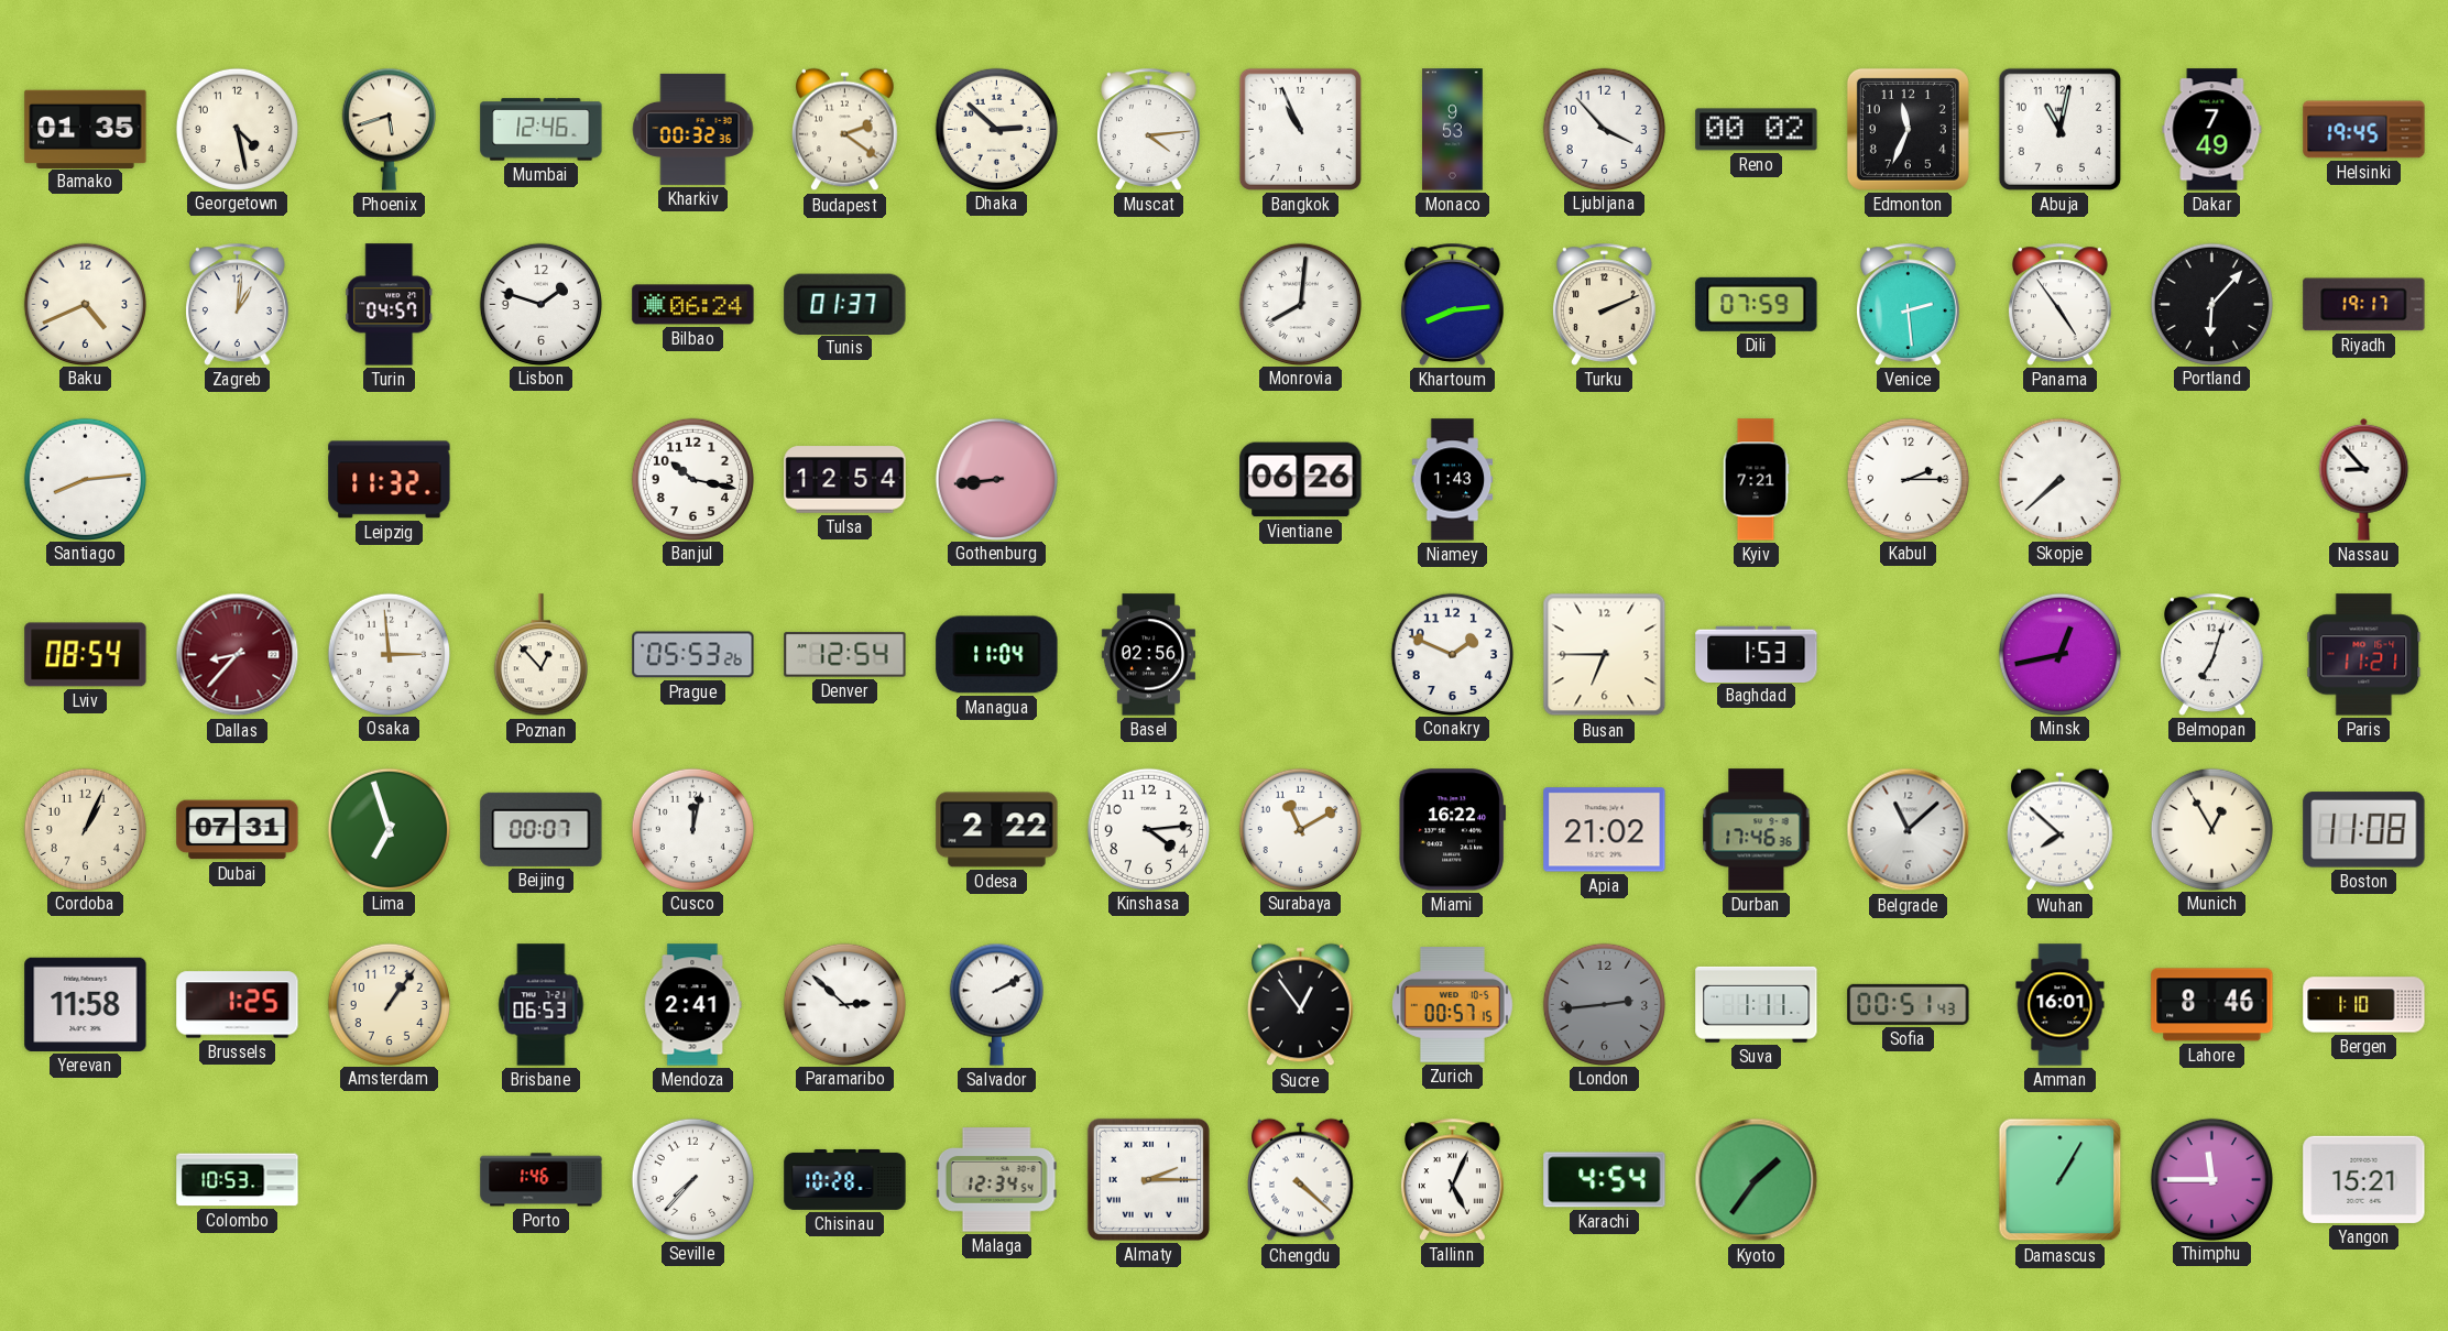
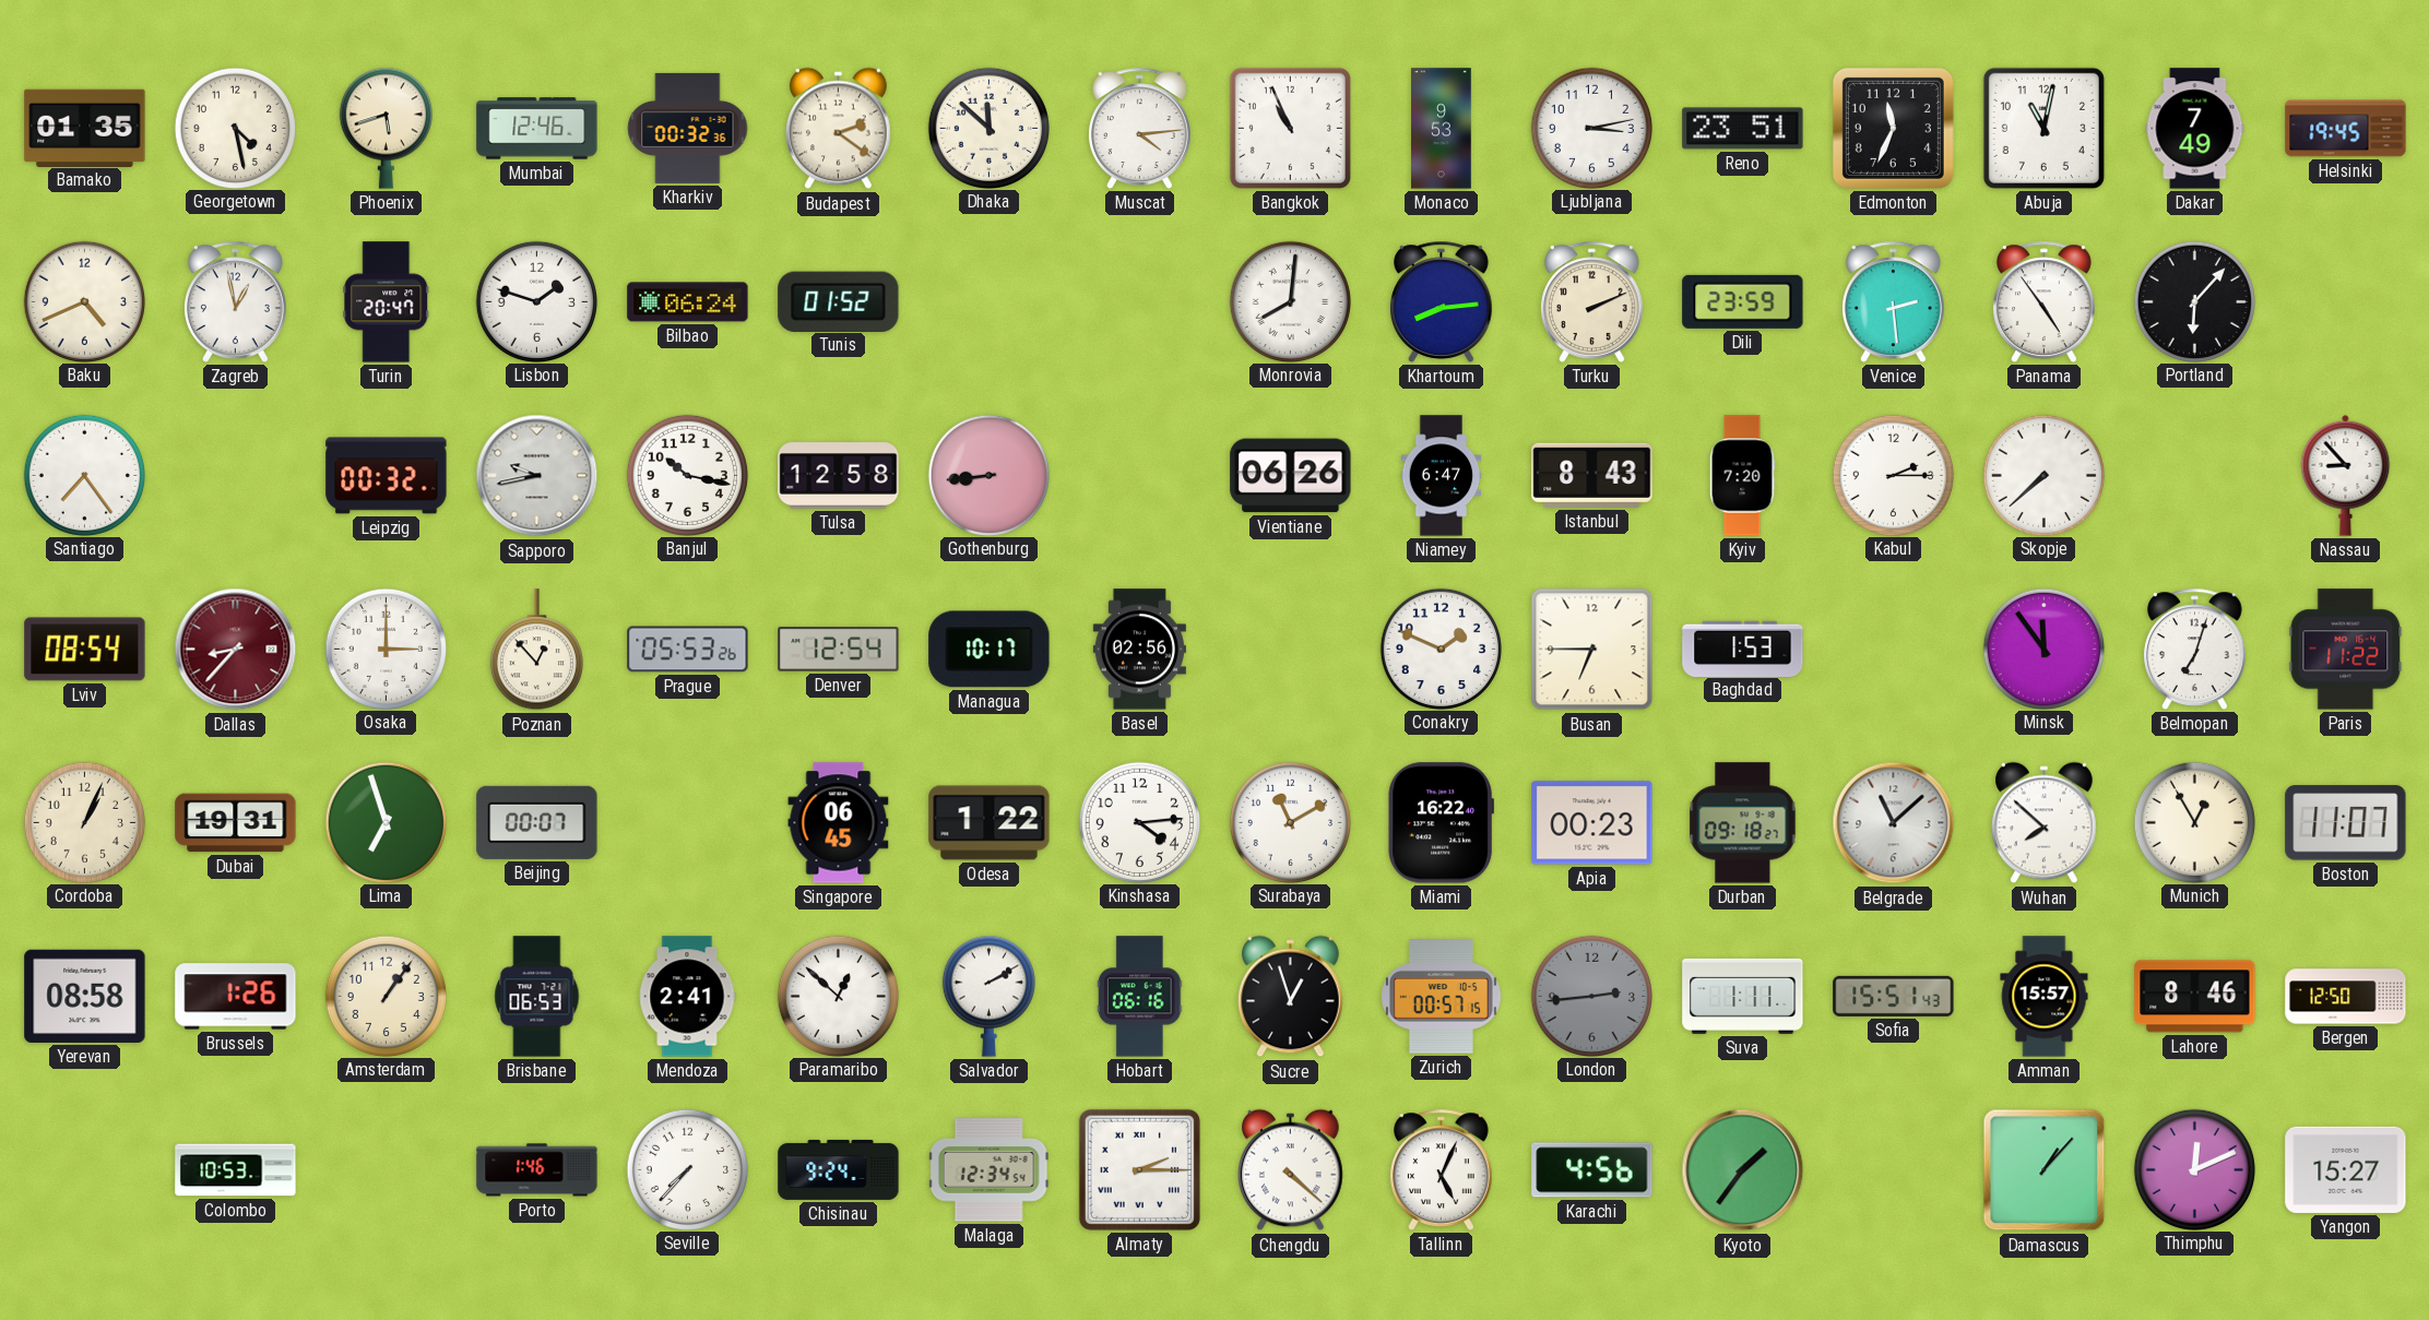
Dhaka: 2:52 -> 11:52 (988, 128)
Ljubljana: 3:53 -> 3:13 (1591, 128)
Reno: 00:02 -> 23:51 (1743, 129)
Zagreb: 1:01 -> 12:58 (236, 301)
Turin: 04:57 -> 20:47 (387, 302)
Tunis: 01:37 -> 01:52 (839, 301)
Dili: 07:59 -> 23:59 (1743, 301)
Riyadh: 19:17 -> none (2364, 305)
Santiago: 8:14 -> 7:24 (84, 475)
Leipzig: 11:32 -> 00:32 (387, 476)
Sapporo: none -> 9:43 (537, 476)
Tulsa: 12:54 -> 12:58 (839, 476)
Niamey: 1:43 -> 6:47 (1442, 476)
Istanbul: none -> 8:43 (1592, 475)
Kyiv: 7:21 -> 7:20 (1742, 476)
Osaka: 2:59 -> 3:00 (386, 649)
Managua: 11:04 -> 10:17 (990, 650)
Minsk: 12:43 -> 11:54 (2043, 649)
Paris: 11:21 -> 11:22 (2346, 650)
Dubai: 07:31 -> 19:31 (236, 823)
Cusco: 12:02 -> none (692, 829)
Singapore: none -> 06:45 (839, 823)
Odesa: 2:22 -> 1:22 (990, 823)
Apia: 21:02 -> 00:23 (1592, 823)
Durban: 17:46 -> 09:18 (1743, 823)
Boston: 11:08 -> 11:07 (2346, 823)
Yerevan: 11:58 -> 08:58 (85, 996)
Brussels: 1:25 -> 1:26 (236, 997)
Paramaribo: 2:52 -> 12:52 (838, 996)
Hobart: none -> 06:16 (1139, 997)
Sucre: 12:54 -> 12:57 (1291, 997)
Sofia: 00:51 -> 15:51 (1894, 996)
Amman: 16:01 -> 15:57 (2045, 997)
Bergen: 1:10 -> 12:50 (2346, 997)
Chisinau: 10:28 -> 9:24 (839, 1169)
Karachi: 4:54 -> 4:56 (1592, 1170)
Damascus: 1:05 -> 1:07 (2045, 1170)
Thimphu: 11:45 -> 12:11 (2194, 1169)
Yangon: 15:21 -> 15:27 (2346, 1169)
